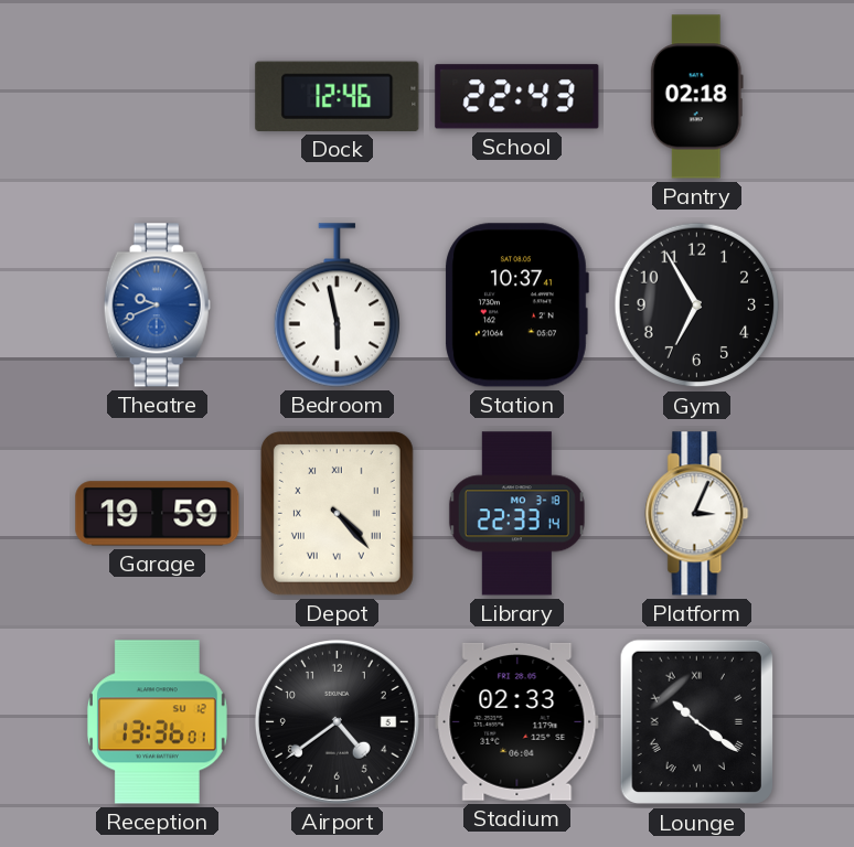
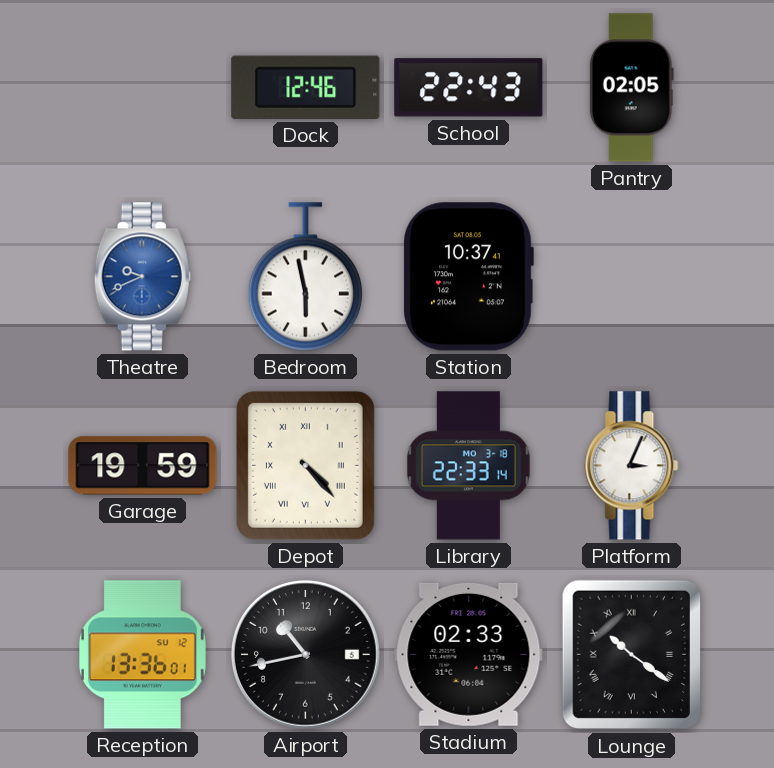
Pantry: 02:18 -> 02:05 (631, 88)
Gym: 6:55 -> none (697, 305)
Airport: 4:39 -> 10:43 (305, 654)
